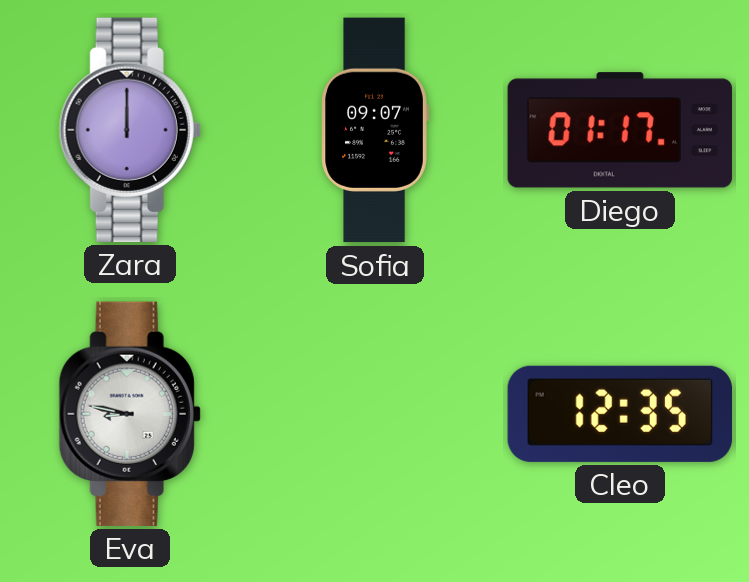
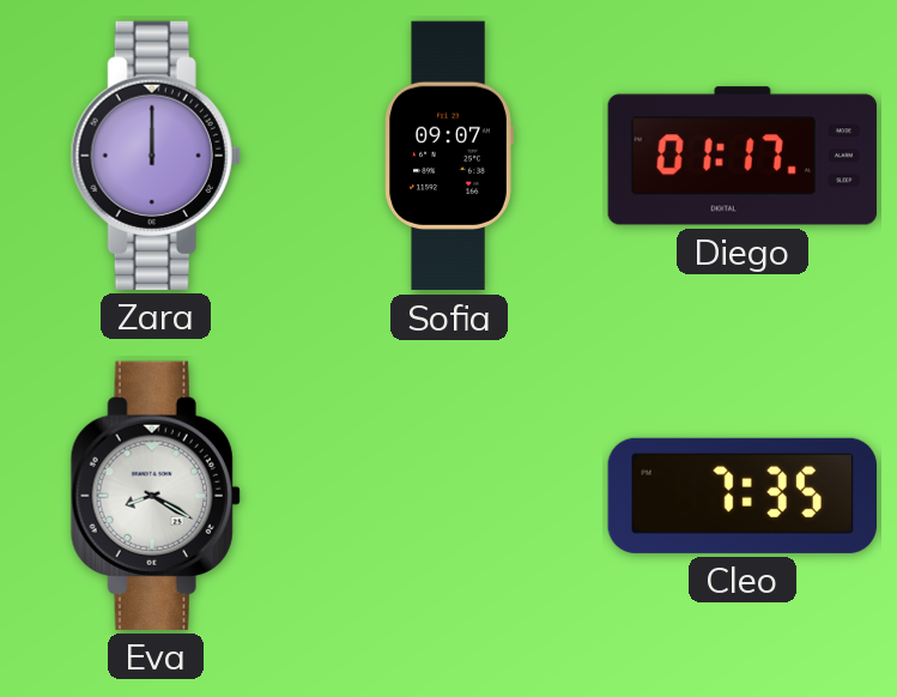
Eva: 8:47 -> 8:20 (156, 496)
Cleo: 12:35 -> 7:35 (741, 496)
